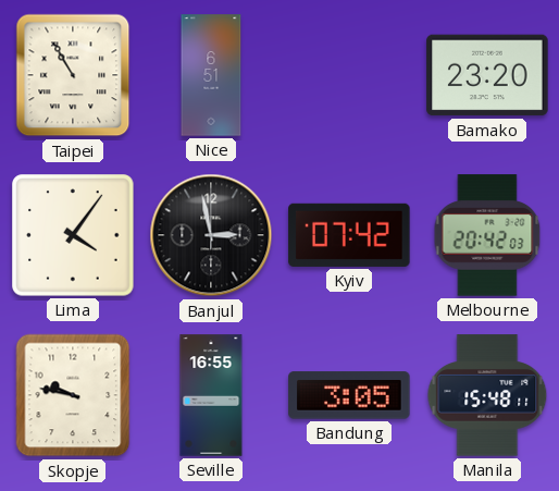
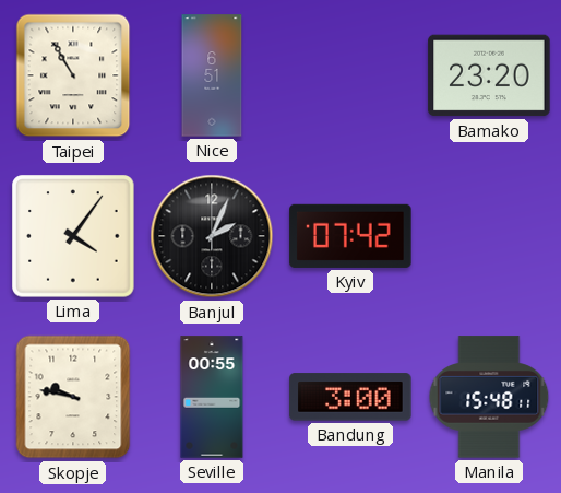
Banjul: 2:58 -> 2:04 (212, 236)
Melbourne: 20:42 -> none (487, 235)
Seville: 16:55 -> 00:55 (212, 397)
Bandung: 3:05 -> 3:00 (350, 397)
